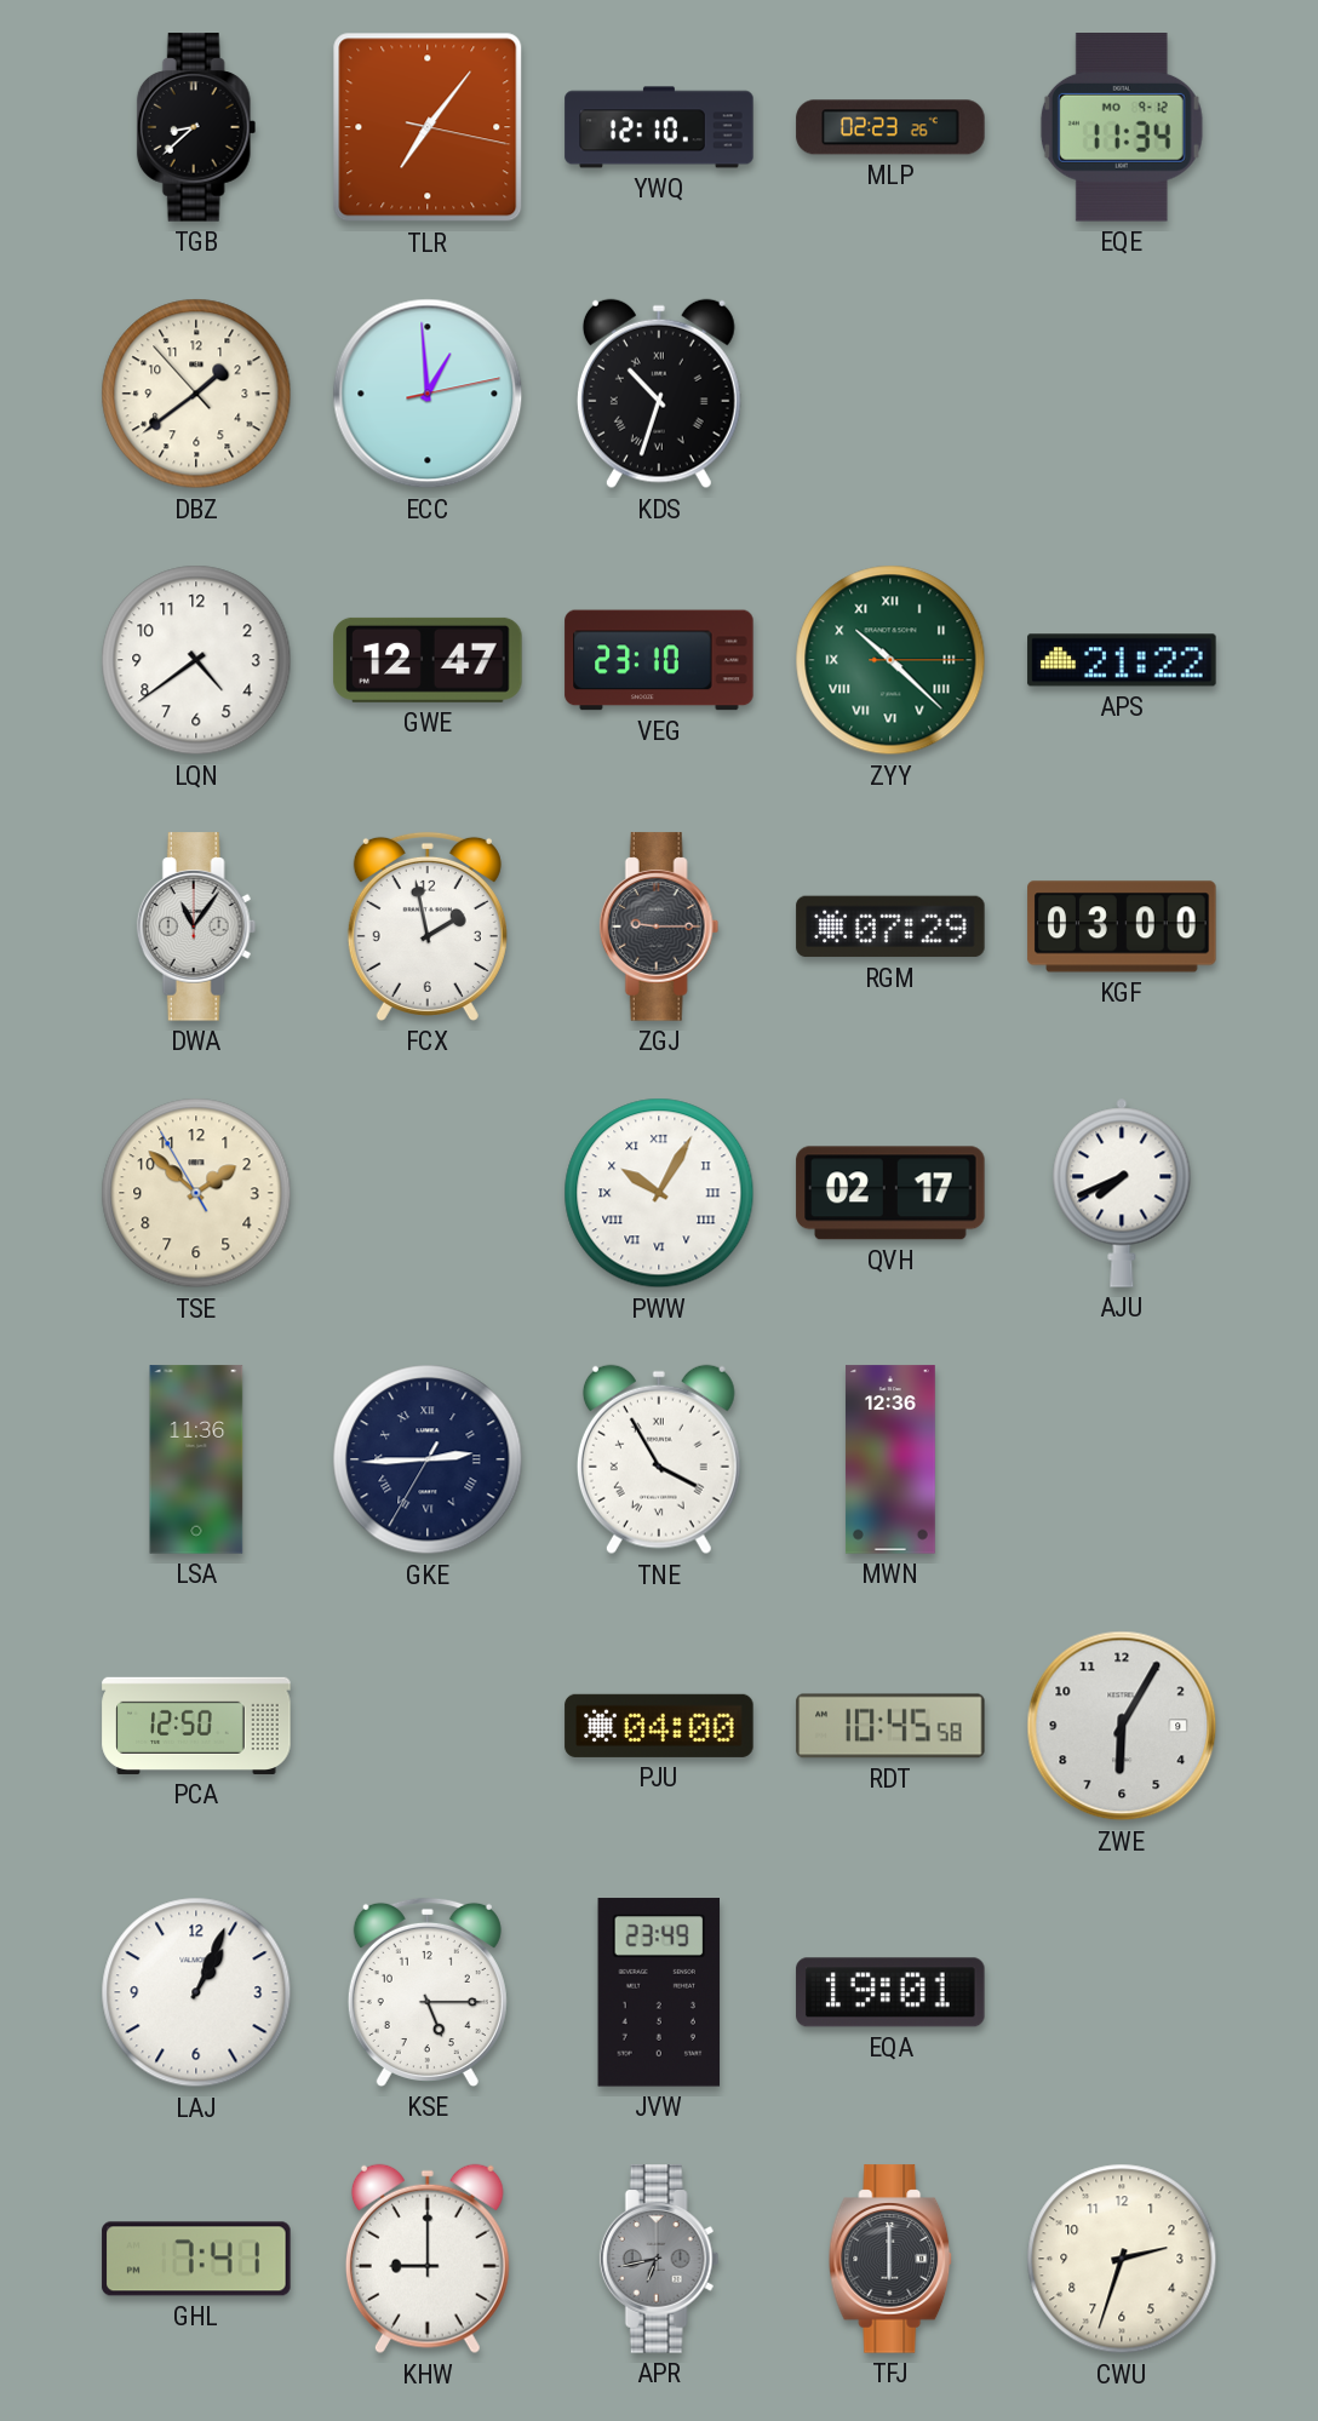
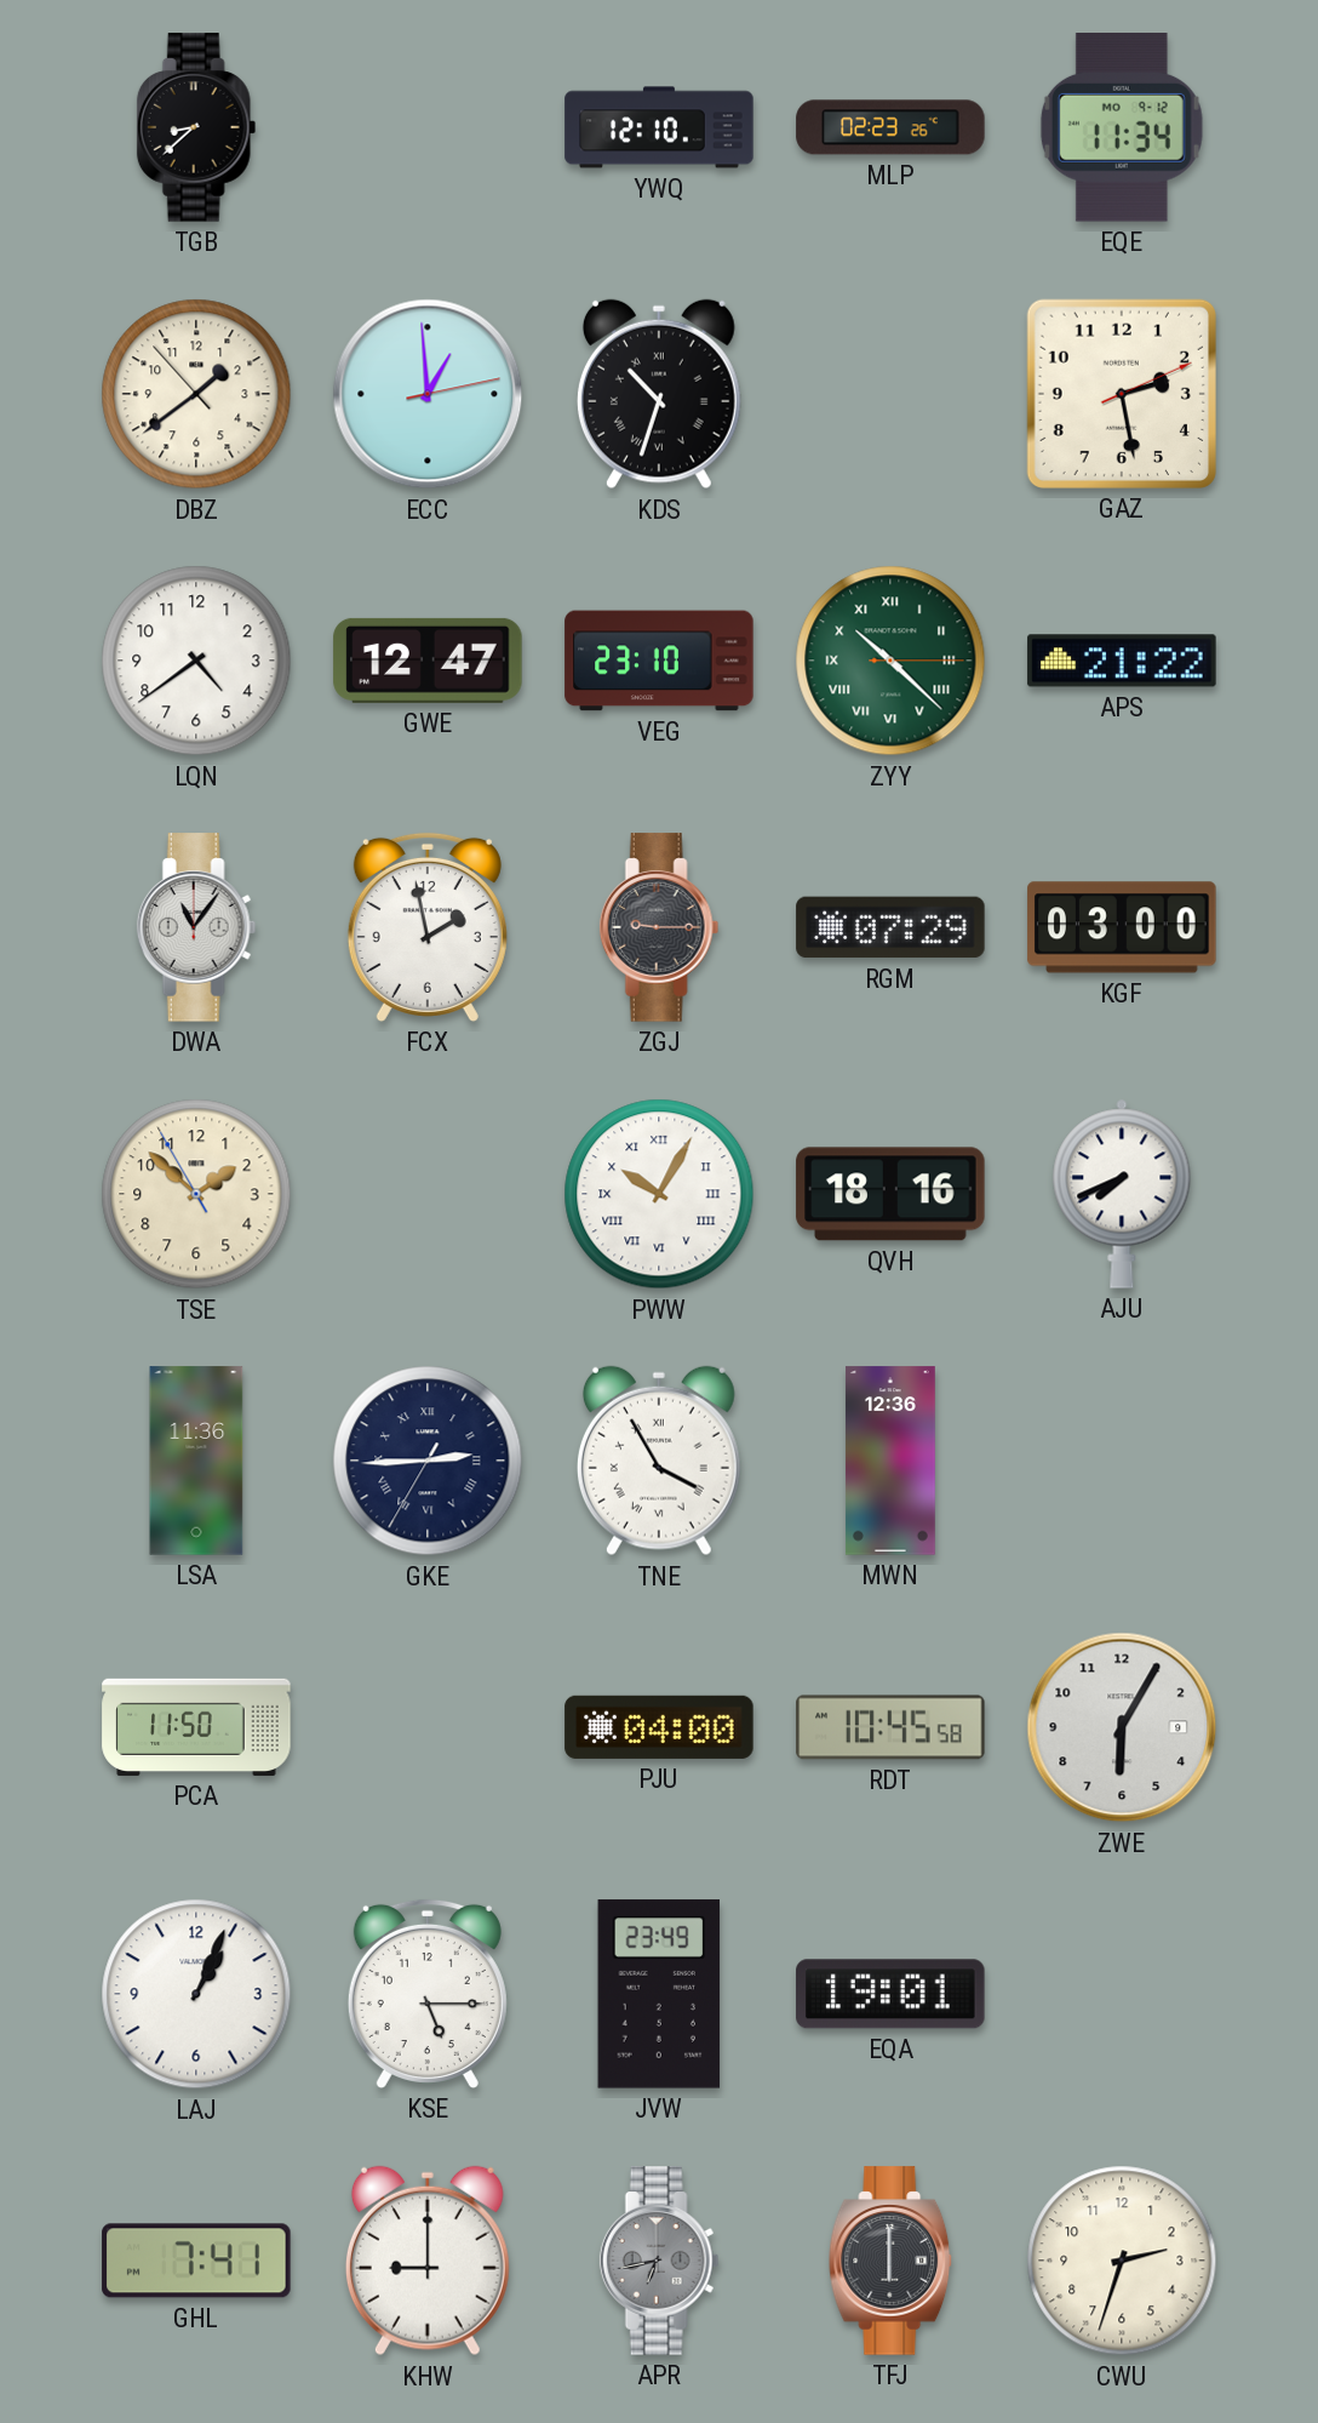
TLR: 7:06 -> none (428, 127)
GAZ: none -> 2:28 (1122, 394)
QVH: 02:17 -> 18:16 (890, 1194)
PCA: 12:50 -> 11:50 (196, 1727)
